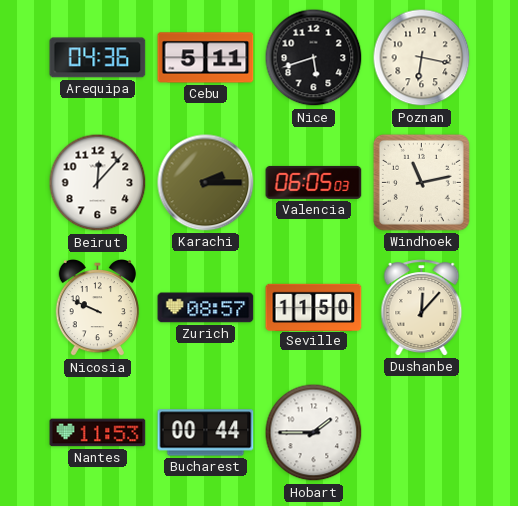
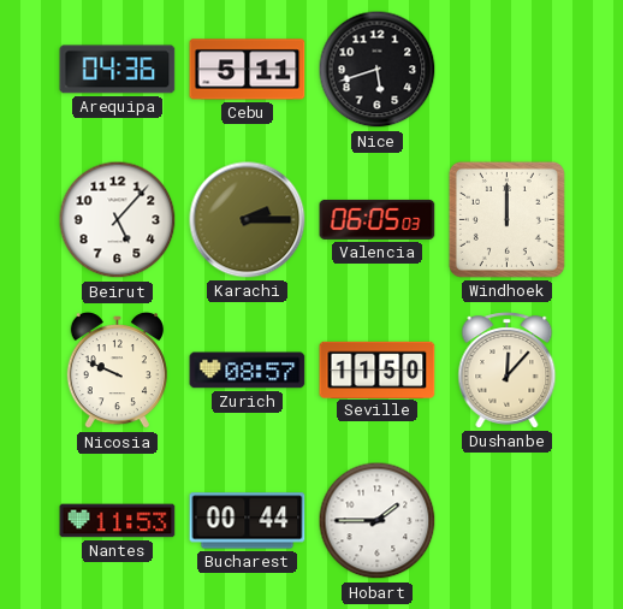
Poznan: 6:17 -> none (422, 58)
Beirut: 12:07 -> 5:07 (118, 220)
Windhoek: 11:13 -> 12:00 (506, 219)
